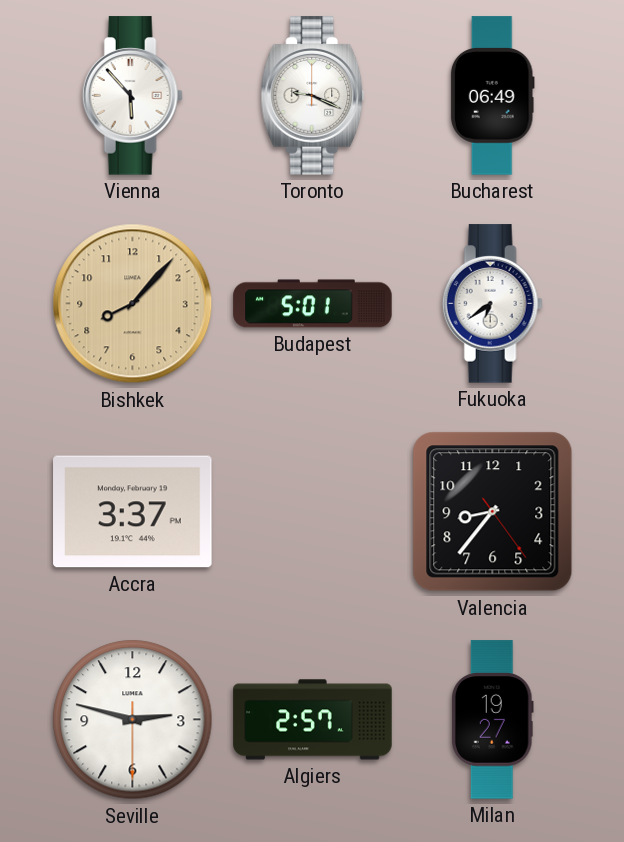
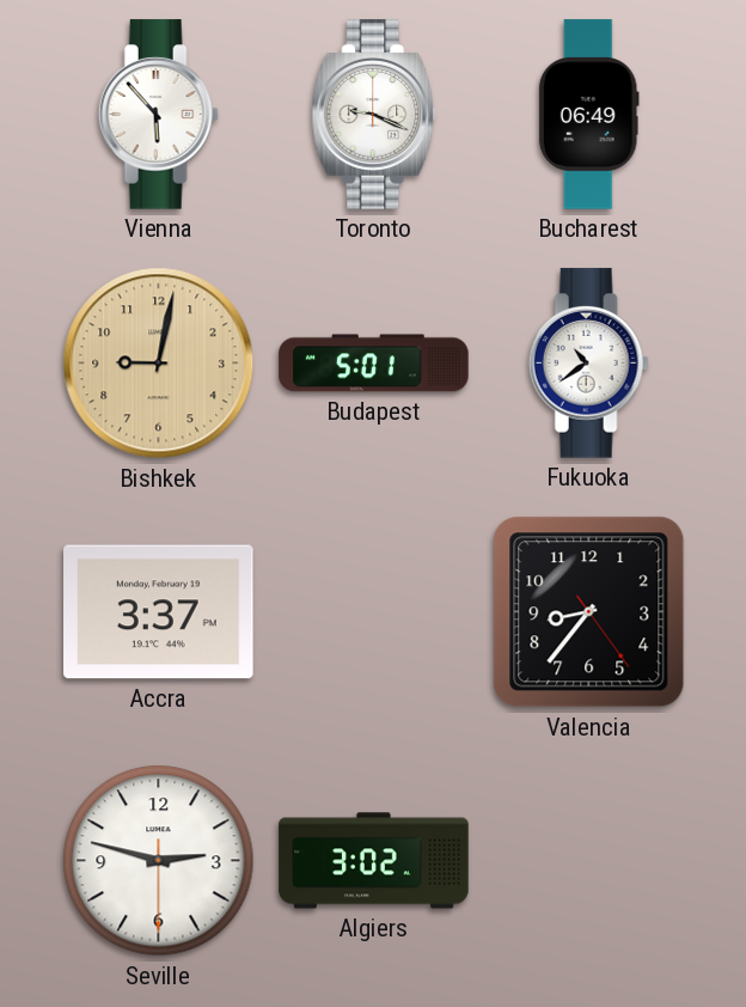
Bishkek: 8:07 -> 9:02 (159, 364)
Fukuoka: 6:39 -> 10:39 (588, 364)
Algiers: 2:57 -> 3:02 (374, 861)
Milan: 19:27 -> none (492, 720)
